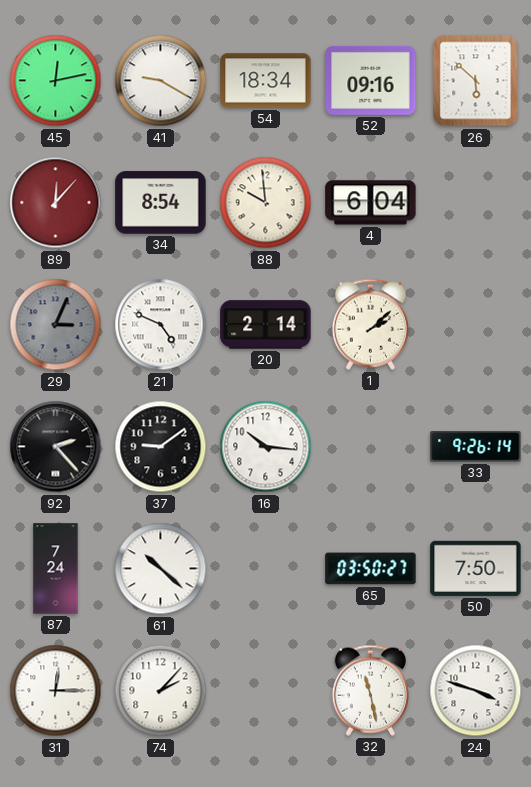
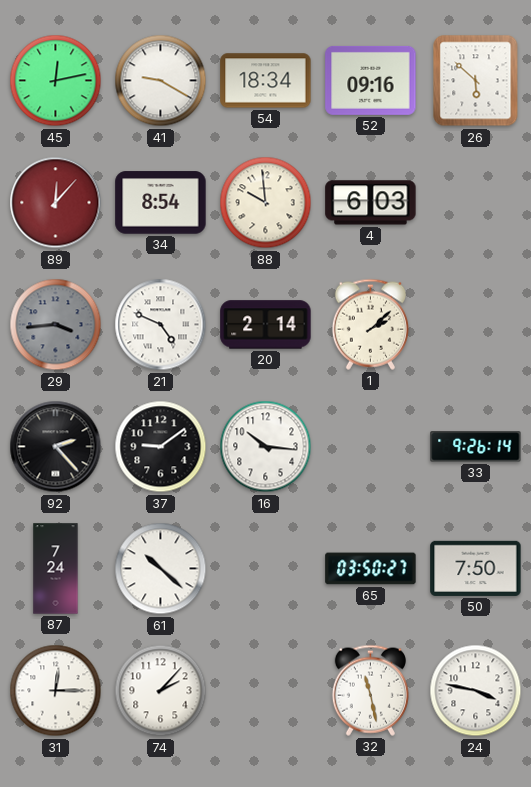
4: 6:04 -> 6:03 (371, 203)
29: 3:04 -> 3:44 (56, 325)
24: 3:48 -> 3:47 (476, 691)
